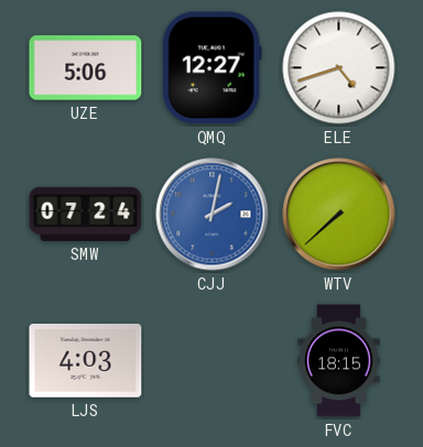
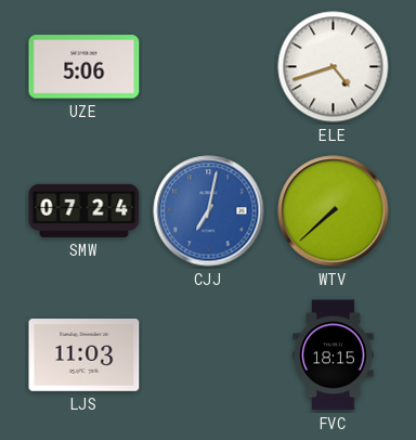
QMQ: 12:27 -> none (211, 68)
CJJ: 2:02 -> 7:02 (209, 211)
LJS: 4:03 -> 11:03 (84, 355)
